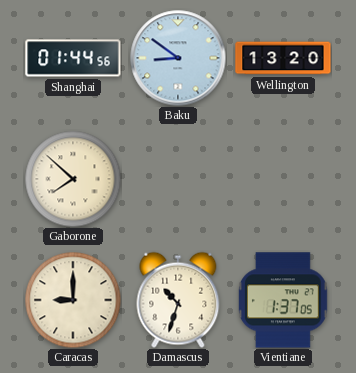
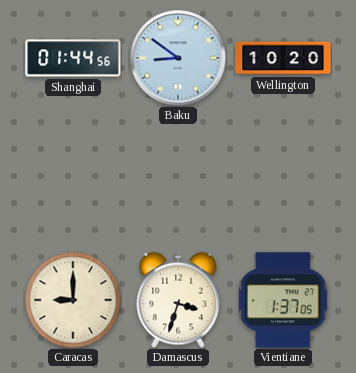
Wellington: 13:20 -> 10:20 (283, 58)
Gaborone: 7:52 -> none (73, 179)
Damascus: 10:33 -> 3:33 (178, 300)
